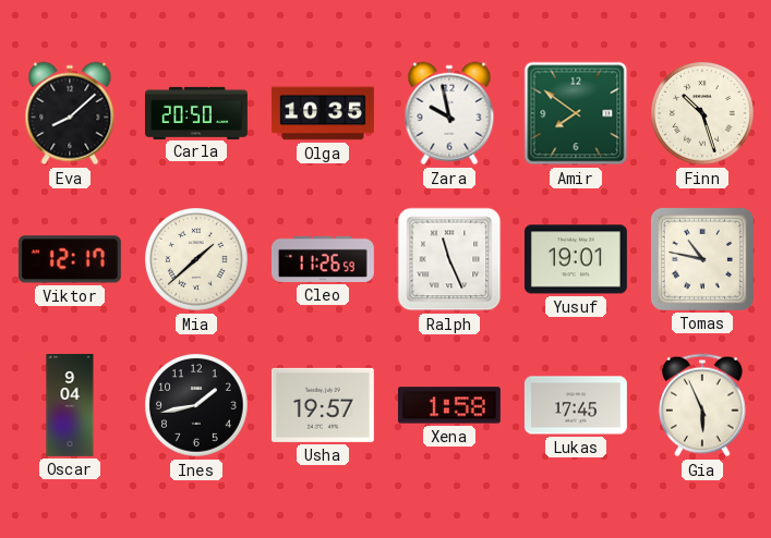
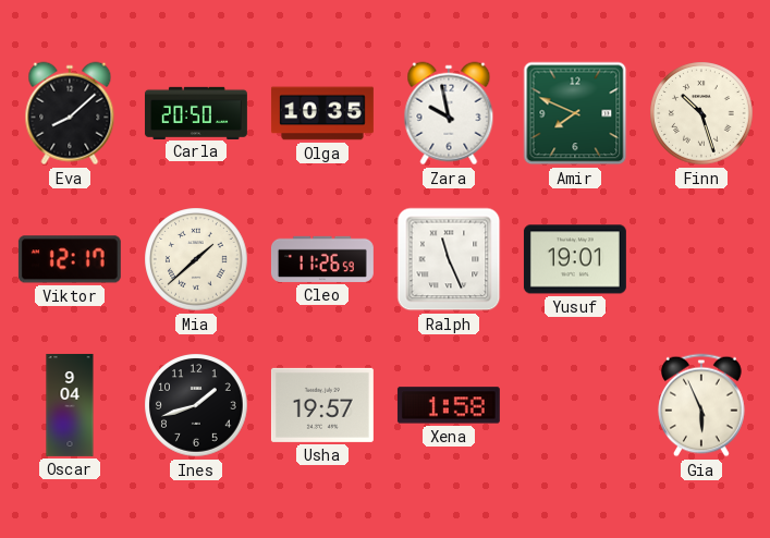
Amir: 7:51 -> 7:49 (575, 113)
Tomas: 10:47 -> none (702, 259)
Ines: 1:43 -> 1:42 (196, 405)
Lukas: 17:45 -> none (576, 405)
